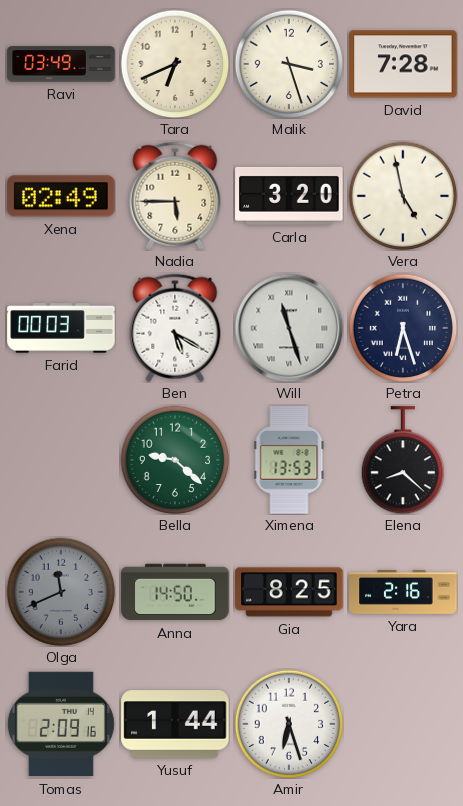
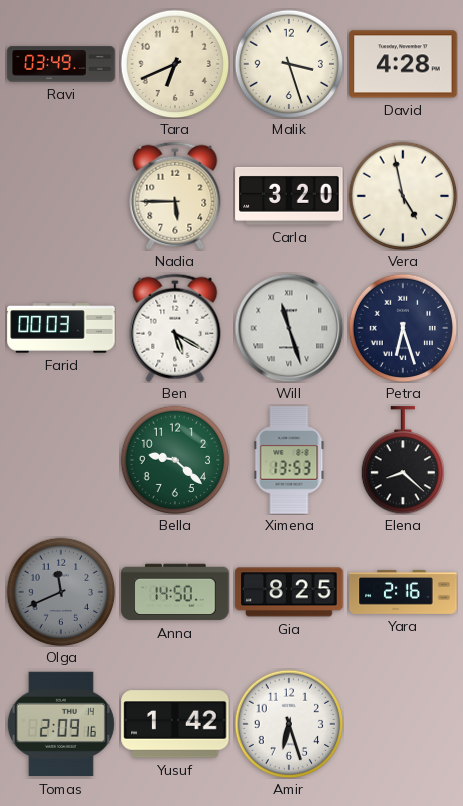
David: 7:28 -> 4:28 (403, 64)
Xena: 02:49 -> none (61, 196)
Yusuf: 1:44 -> 1:42 (175, 724)
